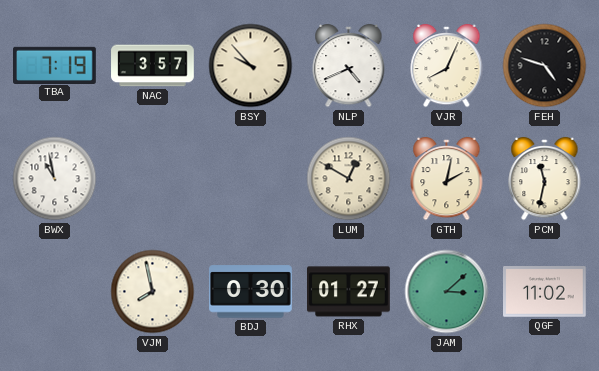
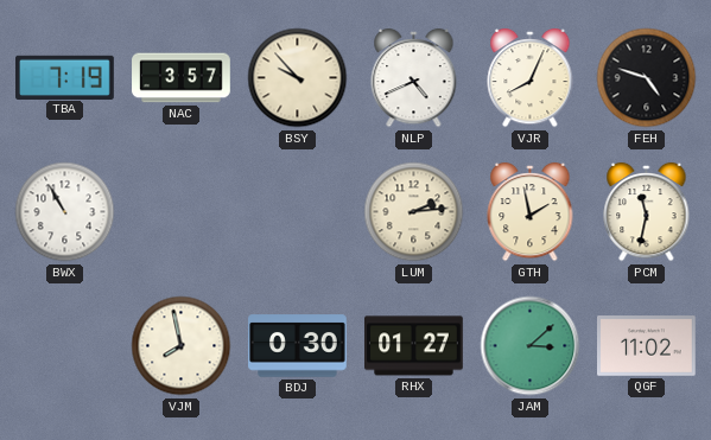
BWX: 10:58 -> 10:55 (65, 212)
LUM: 12:50 -> 2:14 (414, 212)
GTH: 2:02 -> 1:58 (531, 212)
